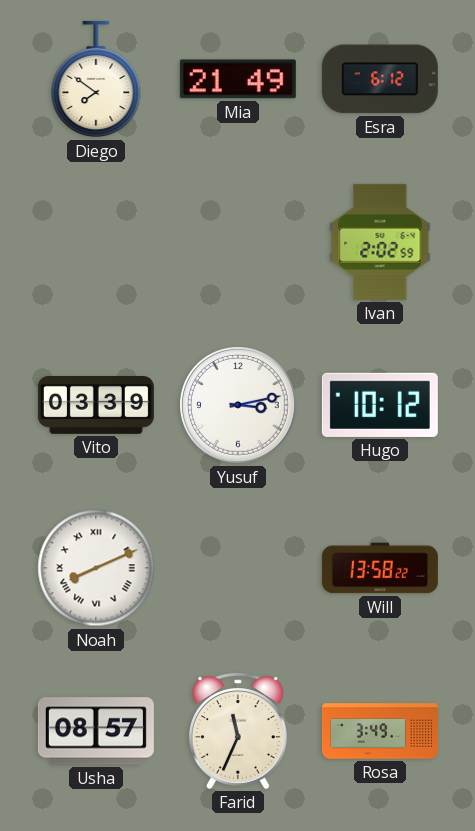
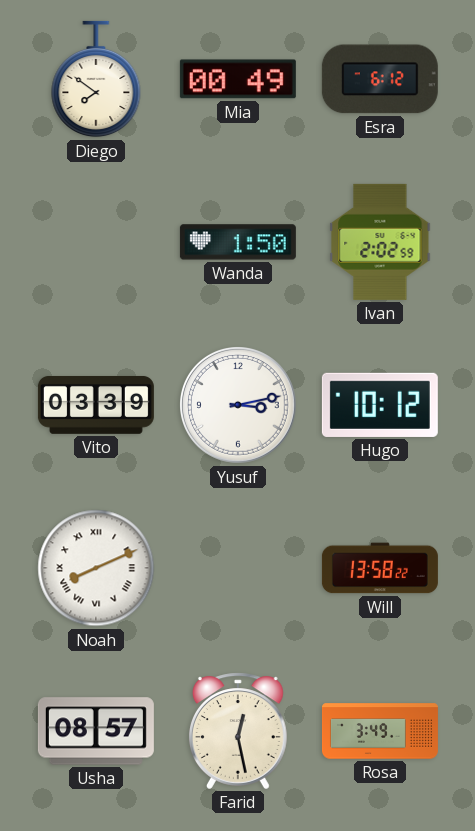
Mia: 21:49 -> 00:49 (238, 79)
Wanda: none -> 1:50 (238, 242)
Farid: 11:34 -> 12:28 (238, 731)
